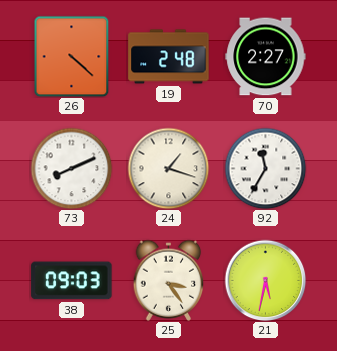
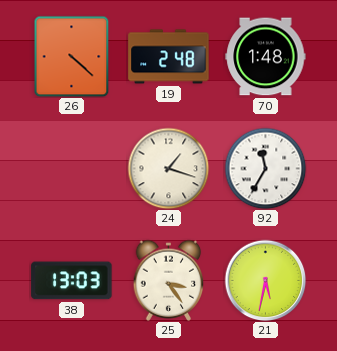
70: 2:27 -> 1:48 (266, 57)
73: 8:11 -> none (71, 168)
38: 09:03 -> 13:03 (72, 281)
